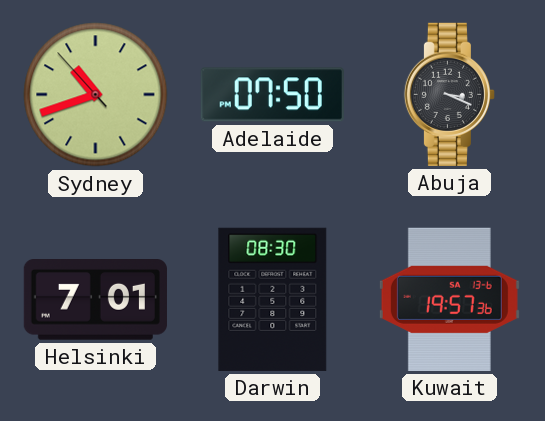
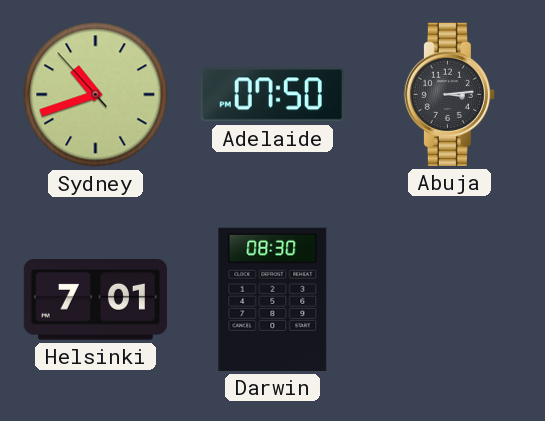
Abuja: 3:19 -> 3:14 (449, 94)
Kuwait: 19:57 -> none (449, 299)
